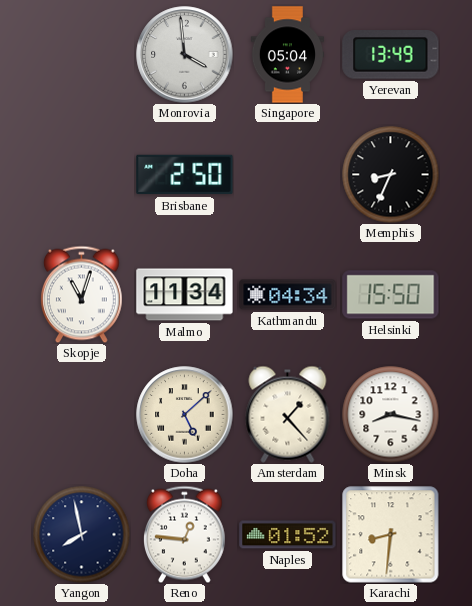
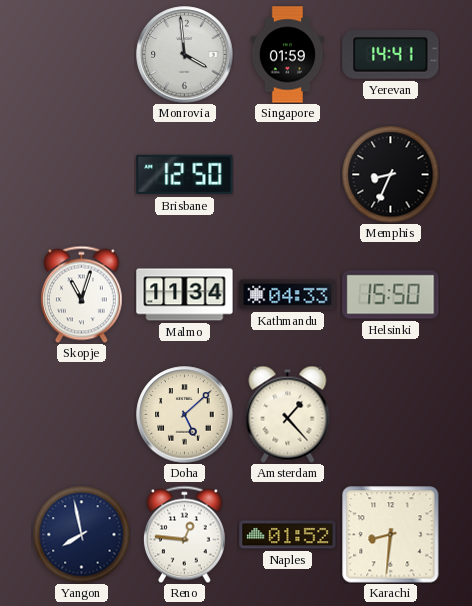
Singapore: 05:04 -> 01:59 (288, 55)
Yerevan: 13:49 -> 14:41 (391, 55)
Brisbane: 2:50 -> 12:50 (185, 175)
Kathmandu: 04:34 -> 04:33 (288, 295)
Minsk: 8:17 -> none (390, 414)
